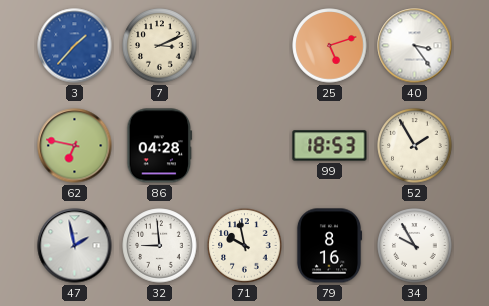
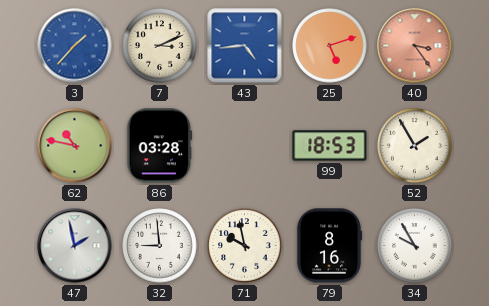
43: none -> 4:44 (245, 46)
40 dial: white -> salmon (415, 46)
62: 6:47 -> 10:47 (75, 146)
86: 04:28 -> 03:28 (160, 146)
